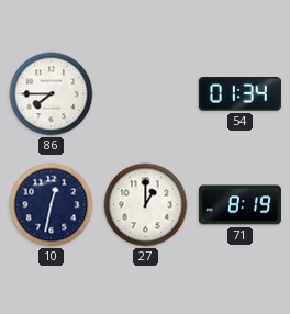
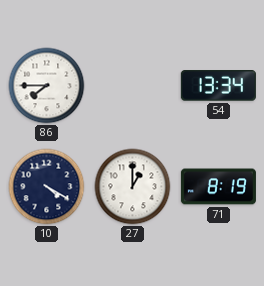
54: 01:34 -> 13:34 (218, 86)
10: 12:32 -> 4:20 (47, 187)
